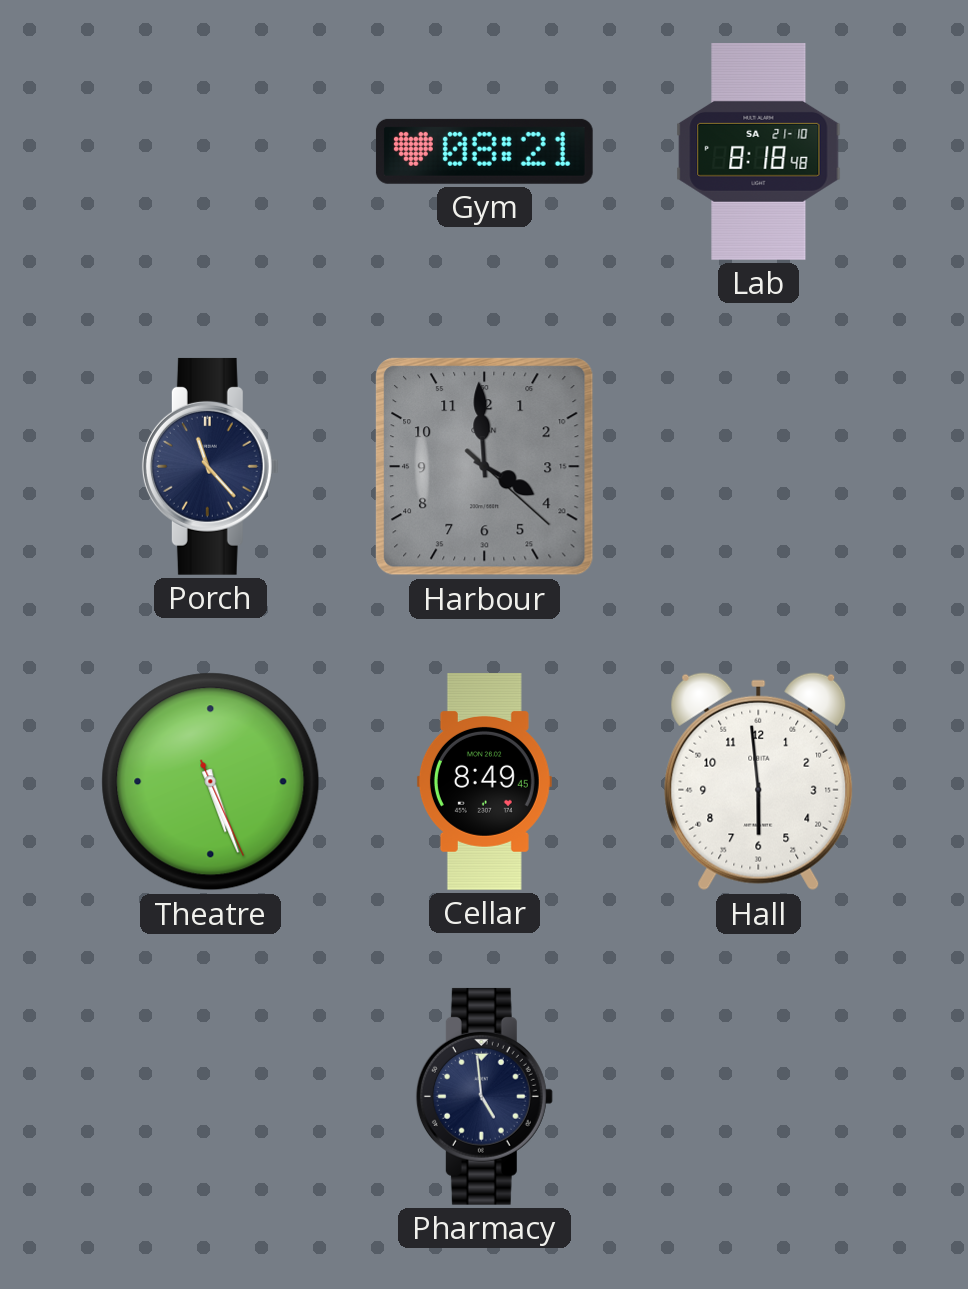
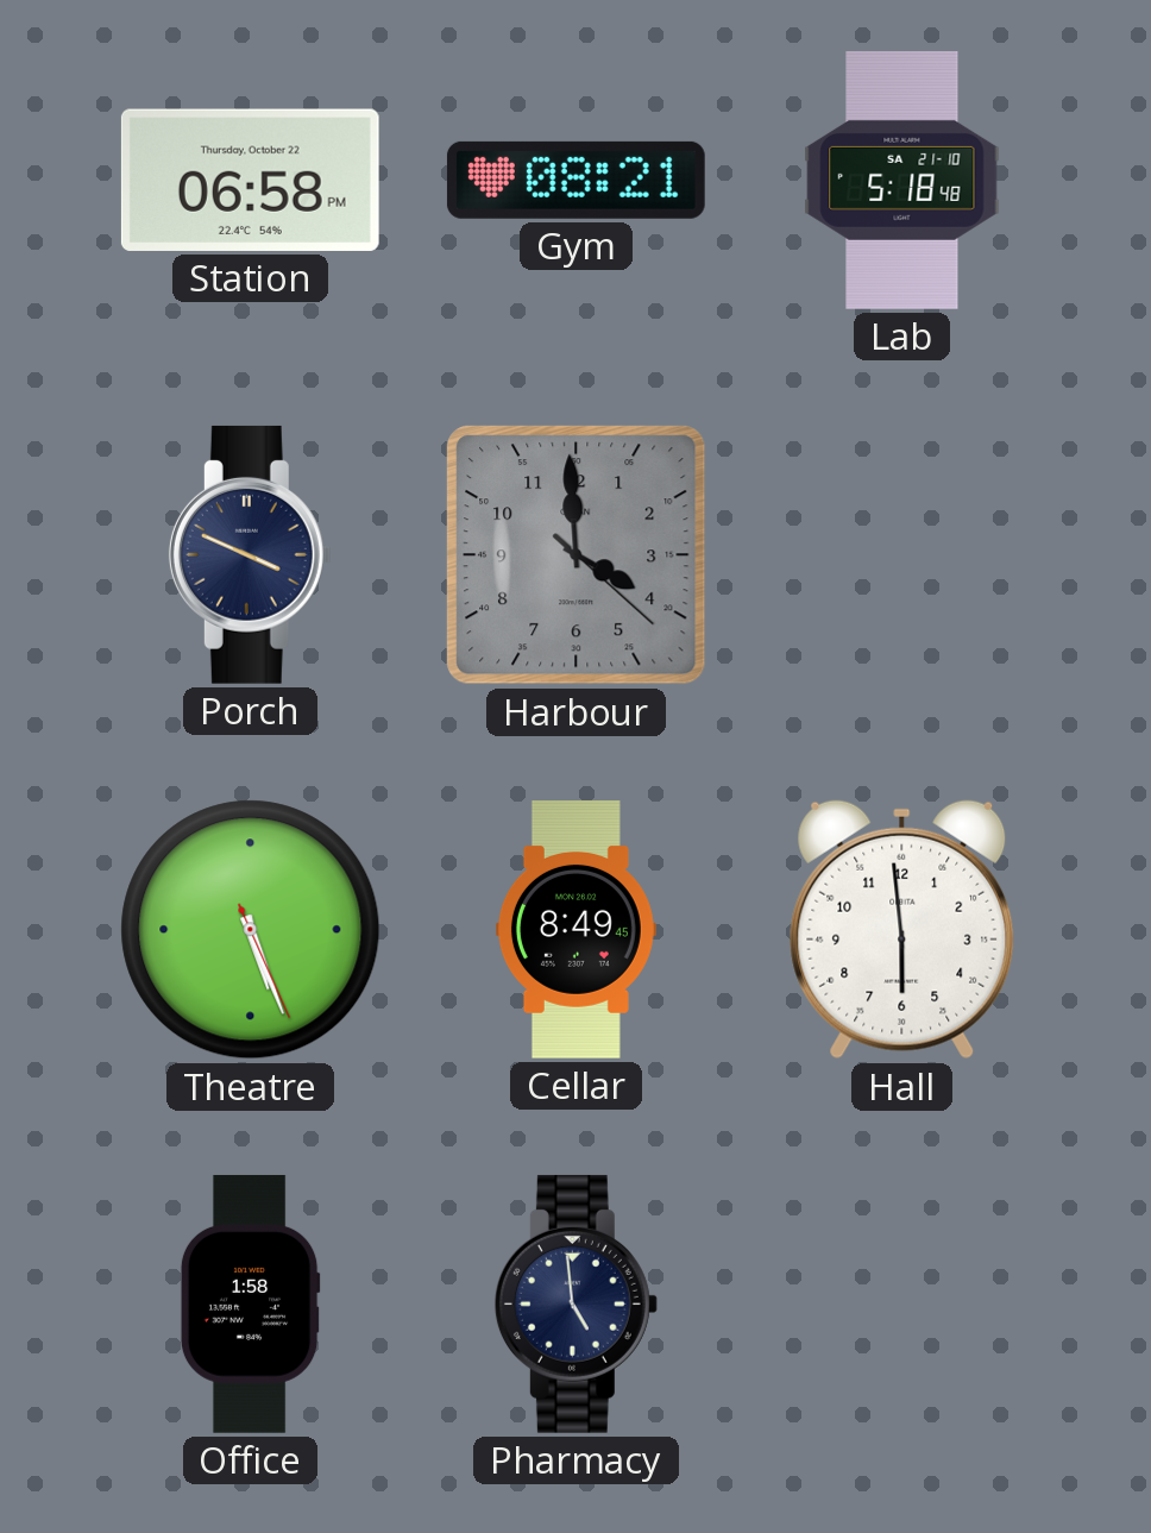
Station: none -> 06:58 (250, 180)
Lab: 8:18 -> 5:18 (902, 181)
Porch: 11:23 -> 3:49 (250, 554)
Office: none -> 1:58 (250, 1303)
